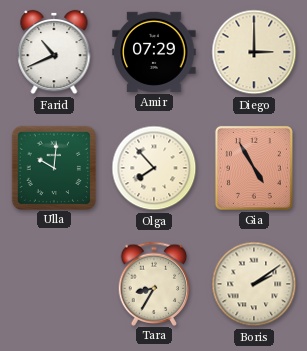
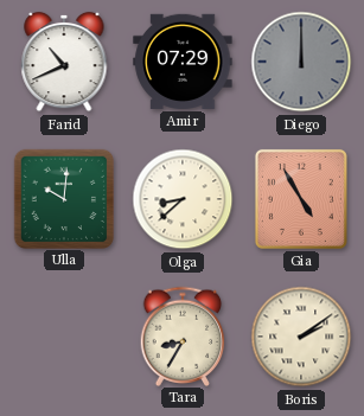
Diego: 3:00 -> 12:00 (301, 62)
Diego dial: cream -> grey (301, 62)
Olga: 7:53 -> 8:38 (183, 199)
